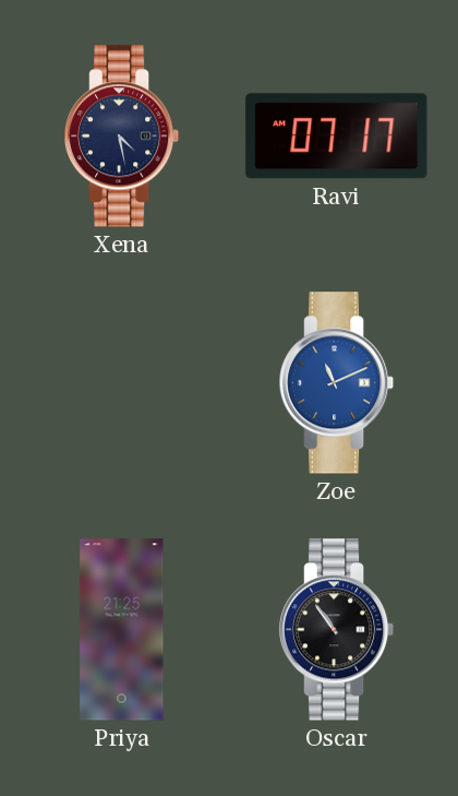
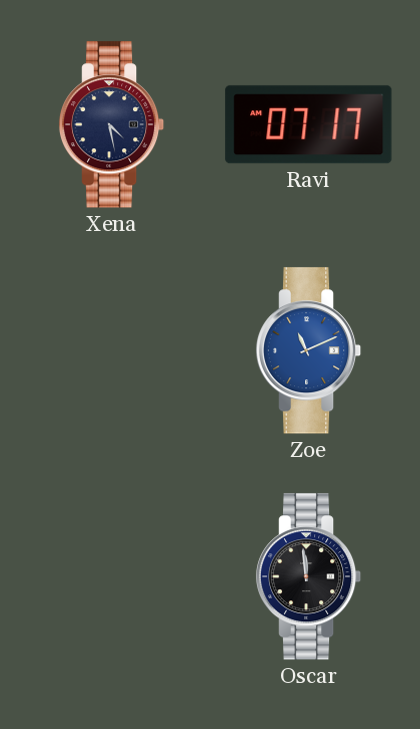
Priya: 21:25 -> none (122, 630)
Oscar: 10:54 -> 11:59 (309, 577)
